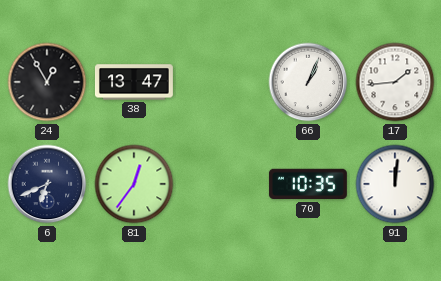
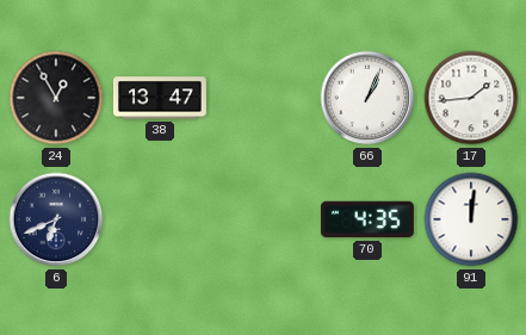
81: 12:36 -> none (134, 184)
70: 10:35 -> 4:35 (367, 219)
